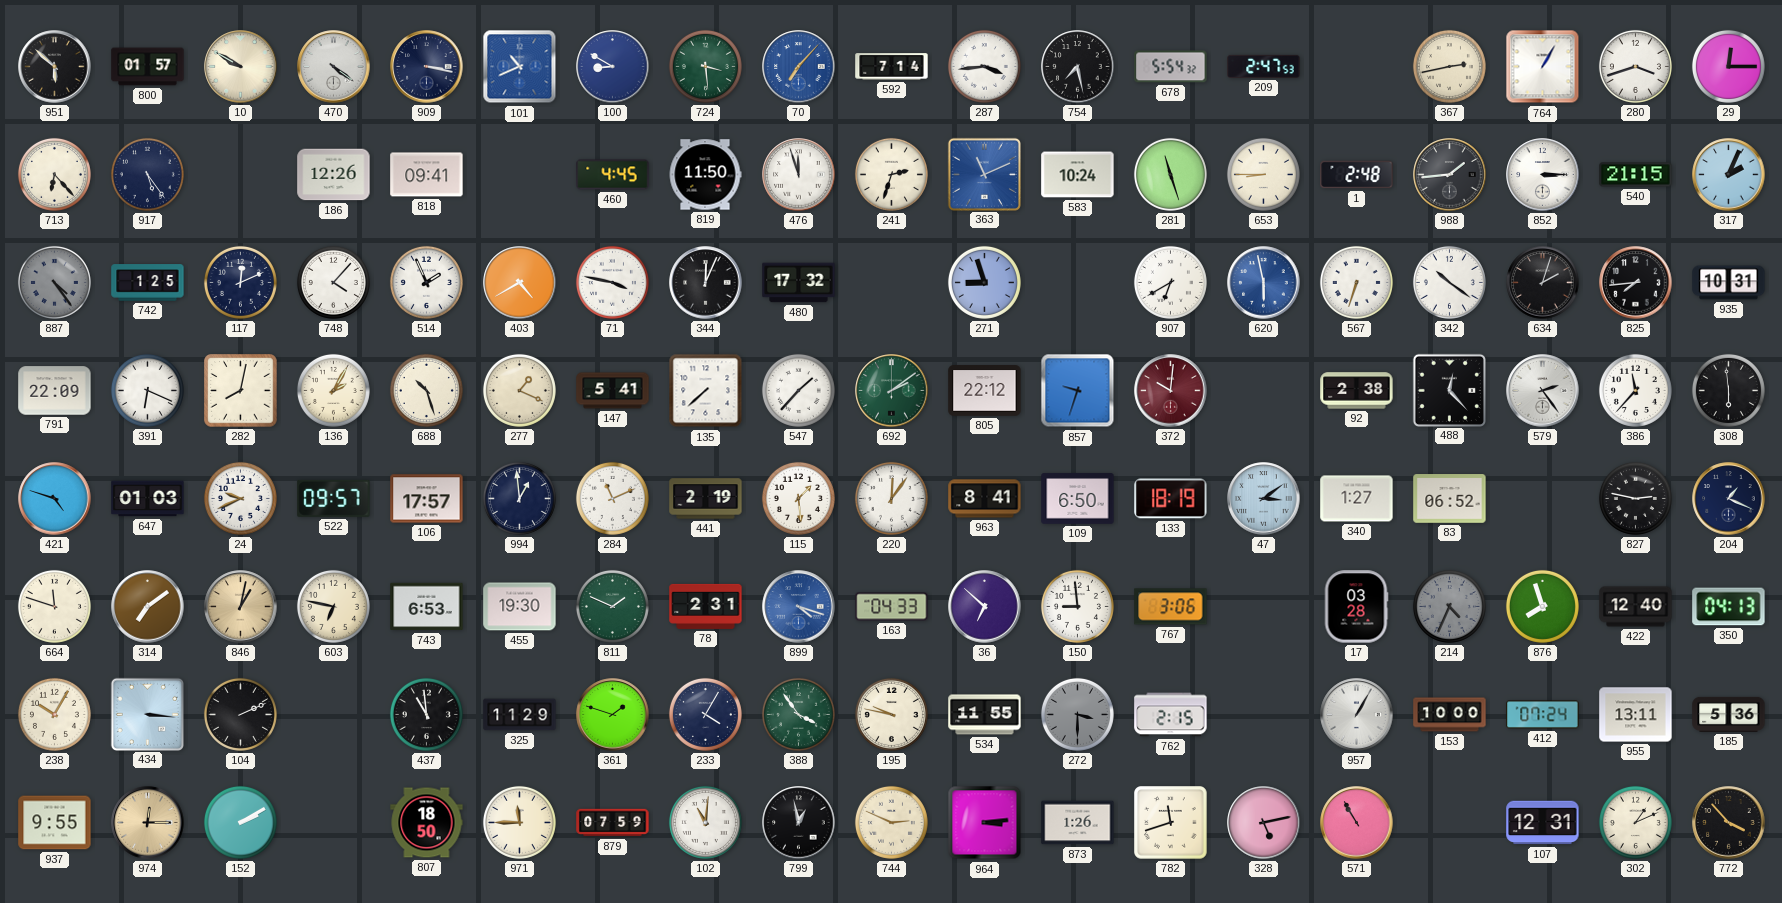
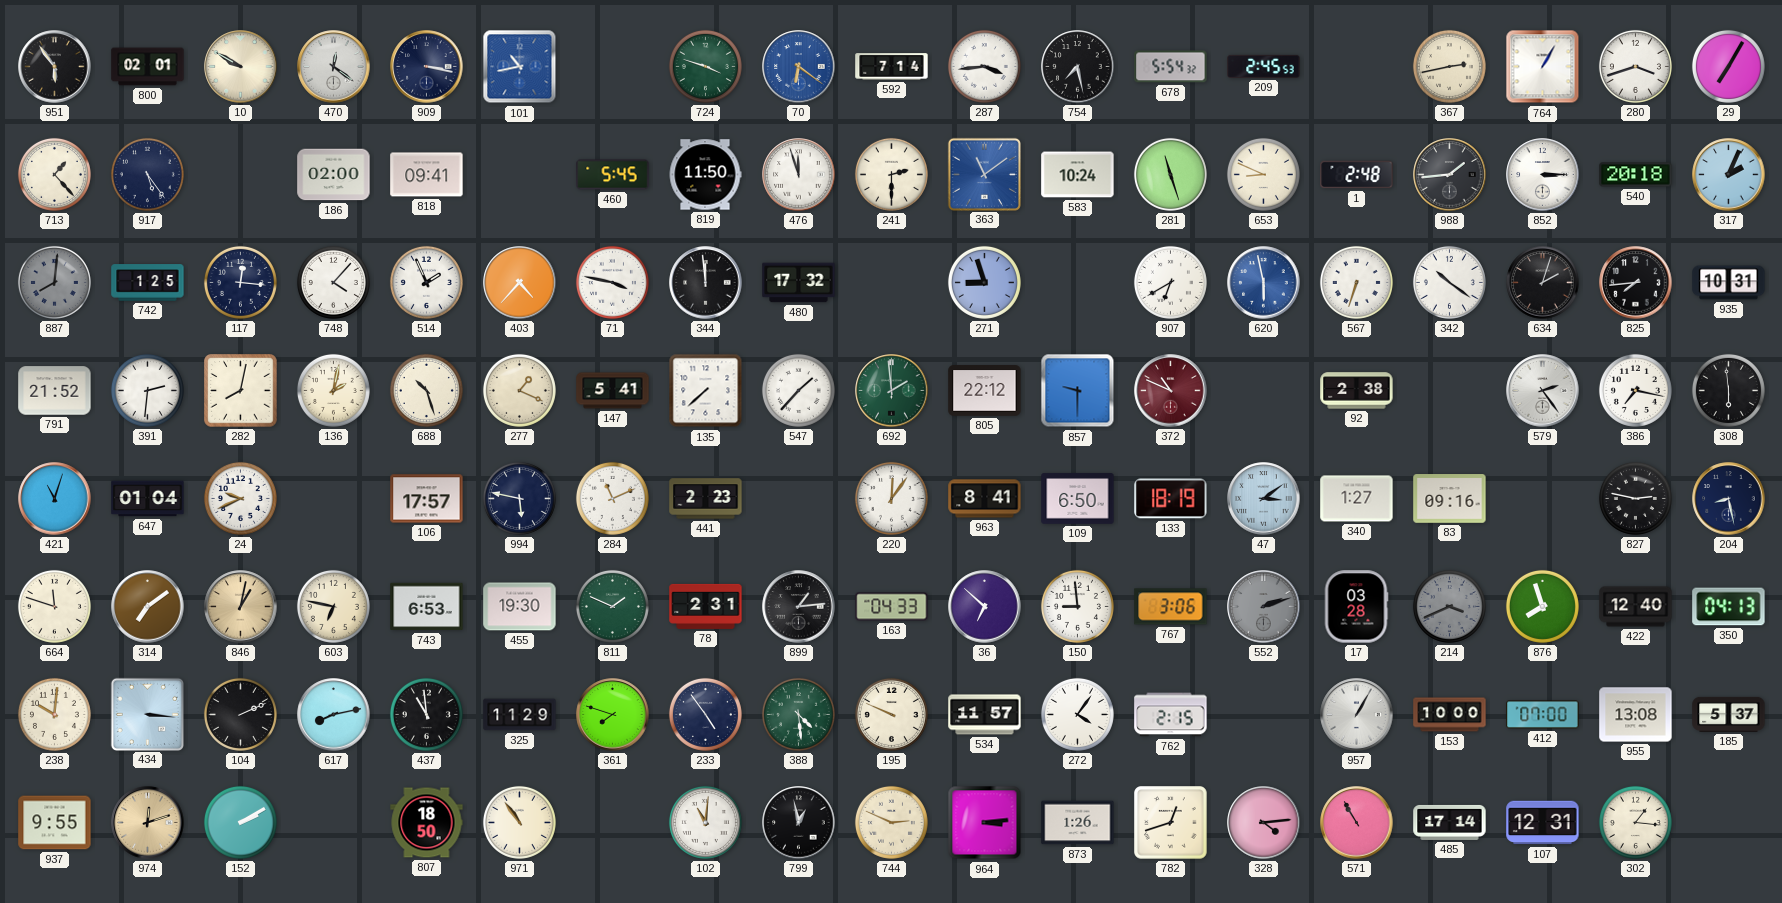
951: 5:52 -> 5:54 (55, 67)
800: 01:57 -> 02:01 (148, 67)
470: 4:21 -> 12:21 (334, 67)
101: 10:41 -> 10:43 (520, 67)
100: 8:50 -> none (613, 67)
724: 3:29 -> 3:48 (705, 66)
70: 7:07 -> 6:21 (799, 67)
209: 2:47 -> 2:45 (1264, 66)
29: 12:15 -> 7:05 (1728, 66)
713: 6:23 -> 1:23 (54, 174)
186: 12:26 -> 02:00 (334, 175)
460: 4:45 -> 5:45 (613, 175)
241: 2:33 -> 2:30 (891, 174)
363: 11:11 -> 11:09 (984, 174)
653: 8:45 -> 8:49 (1263, 174)
540: 21:15 -> 20:18 (1636, 175)
887: 4:24 -> 8:01 (54, 282)
117: 12:11 -> 12:16 (240, 282)
403: 4:40 -> 4:37 (520, 283)
344: 12:04 -> 11:59 (706, 283)
791: 22:09 -> 21:52 (55, 391)
391: 6:19 -> 2:31 (147, 390)
136: 2:05 -> 2:02 (333, 390)
692: 2:09 -> 1:59 (892, 391)
857: 9:33 -> 9:30 (1078, 391)
372: 10:01 -> 10:49 (1171, 391)
488: 12:23 -> none (1449, 390)
386: 11:37 -> 7:17 (1635, 390)
421: 4:48 -> 11:03 (55, 499)
647: 01:03 -> 01:04 (148, 499)
522: 09:57 -> none (334, 498)
994: 12:59 -> 5:47 (519, 498)
441: 2:19 -> 2:23 (706, 499)
115: 1:29 -> none (798, 498)
83: 06:52 -> 09:16 (1450, 499)
204: 1:19 -> 8:28 (1729, 499)
899: 4:18 -> 1:14 (799, 607)
899 dial: blue -> black (799, 607)
552: none -> 2:12 (1264, 607)
214: 4:34 -> 3:41 (1449, 606)
238: 10:05 -> 10:01 (54, 714)
617: none -> 8:13 (334, 715)
361: 1:48 -> 7:48 (613, 715)
233: 4:05 -> 4:54 (705, 714)
388: 3:54 -> 4:29 (798, 714)
195: 9:47 -> 9:49 (891, 714)
534: 11:55 -> 11:57 (985, 715)
272: 3:30 -> 4:06 (1077, 714)
272 dial: grey -> white (1077, 714)
412: 07:24 -> 07:00 (1543, 715)
955: 13:11 -> 13:08 (1636, 715)
185: 5:36 -> 5:37 (1729, 714)
974: 12:15 -> 12:12 (148, 823)
971: 11:45 -> 10:54 (519, 822)
879: 07:59 -> none (613, 823)
782: 11:42 -> 12:42 (1171, 823)
328: 5:13 -> 4:14 (1264, 823)
485: none -> 17:14 (1450, 822)
302: 1:11 -> 1:16 (1635, 822)
772: 3:53 -> none (1729, 823)
